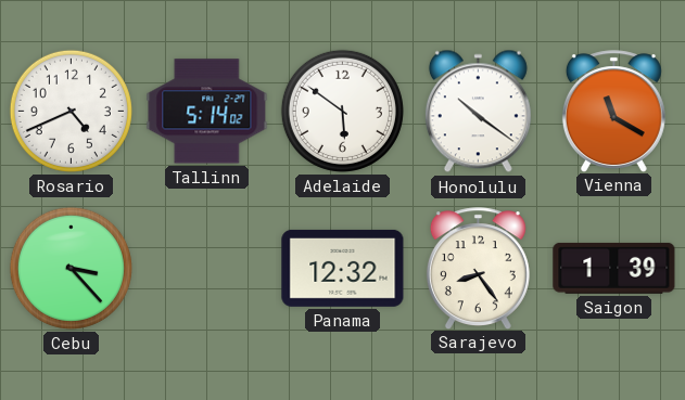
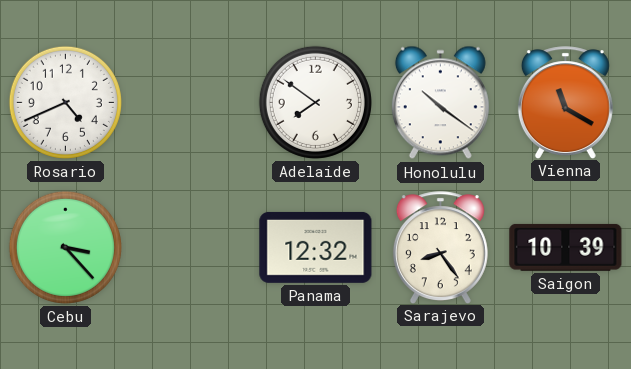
Tallinn: 5:14 -> none (207, 112)
Adelaide: 5:51 -> 7:51 (315, 102)
Saigon: 1:39 -> 10:39 (566, 247)
